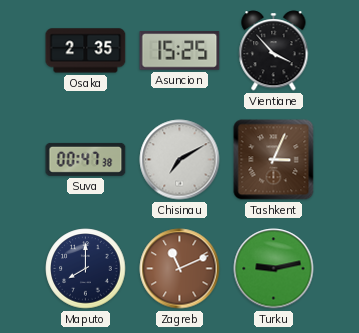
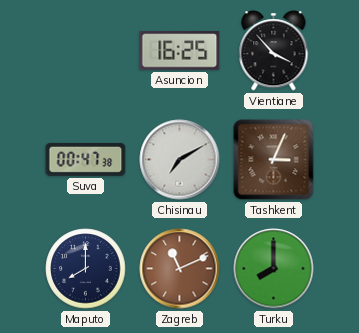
Osaka: 2:35 -> none (86, 51)
Asuncion: 15:25 -> 16:25 (180, 51)
Turku: 9:13 -> 8:00 (274, 269)
